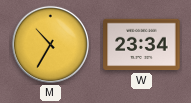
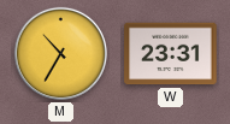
W: 23:34 -> 23:31 (171, 54)
